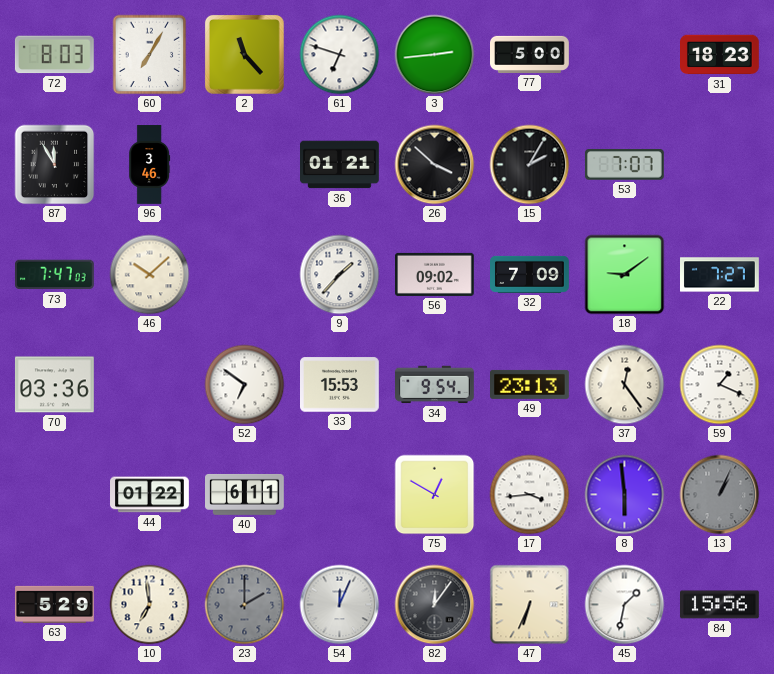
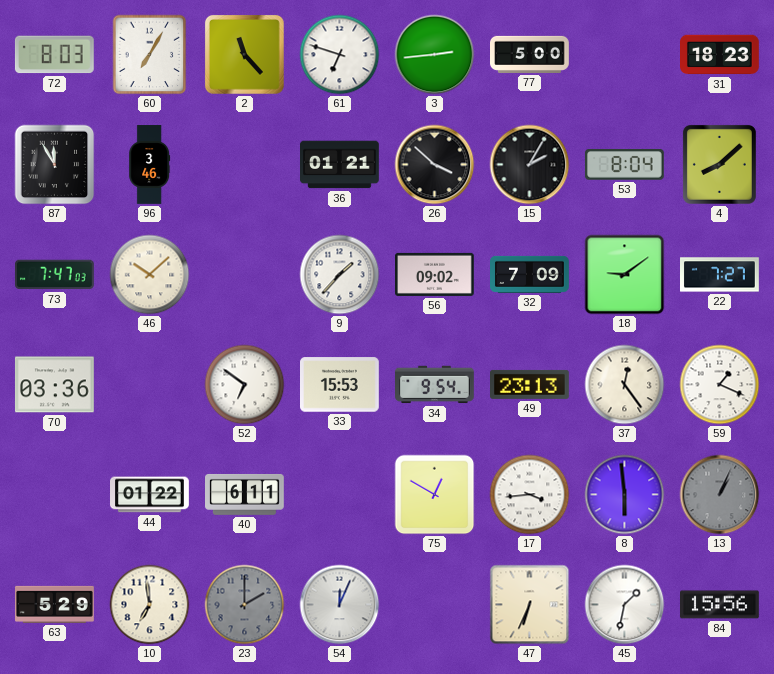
53: 7:07 -> 8:04 (624, 165)
4: none -> 8:08 (719, 164)
82: 12:06 -> none (435, 605)
